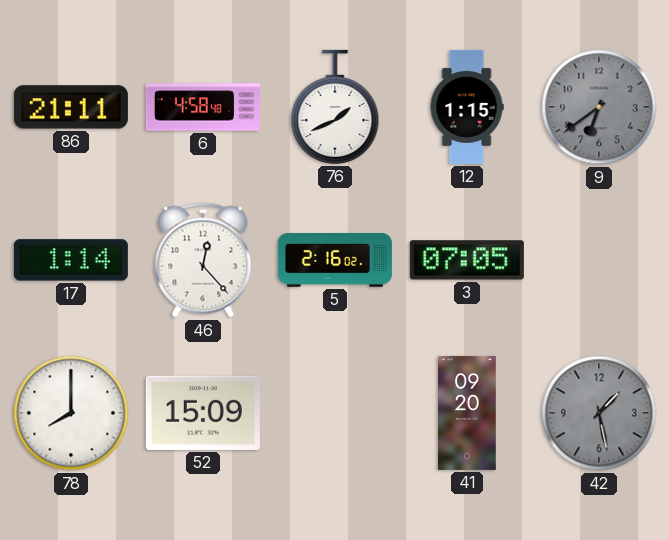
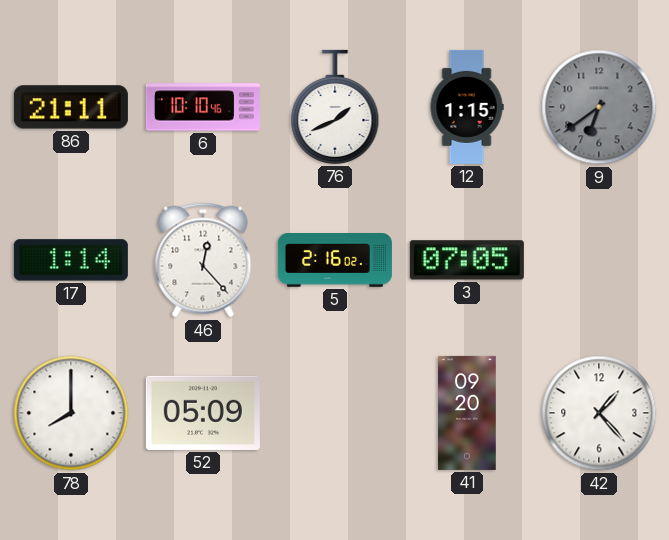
6: 4:58 -> 10:10 (203, 107)
52: 15:09 -> 05:09 (203, 413)
42: 1:28 -> 1:23 (599, 413)
42 dial: grey -> white (599, 413)
